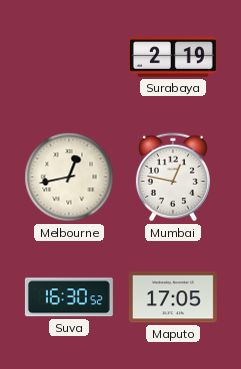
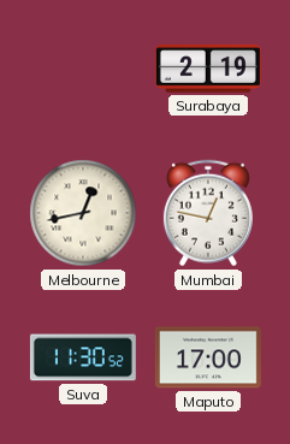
Suva: 16:30 -> 11:30 (83, 357)
Maputo: 17:05 -> 17:00 (208, 357)
